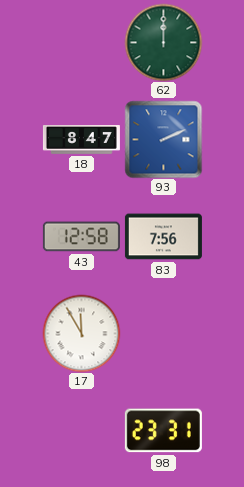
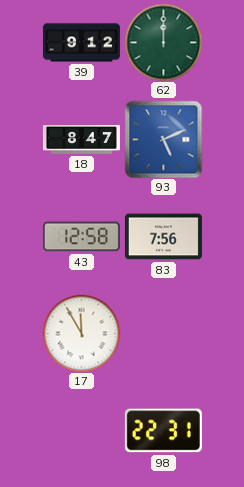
39: none -> 9:12 (81, 43)
93: 2:11 -> 5:11 (163, 139)
98: 23:31 -> 22:31 (163, 431)
